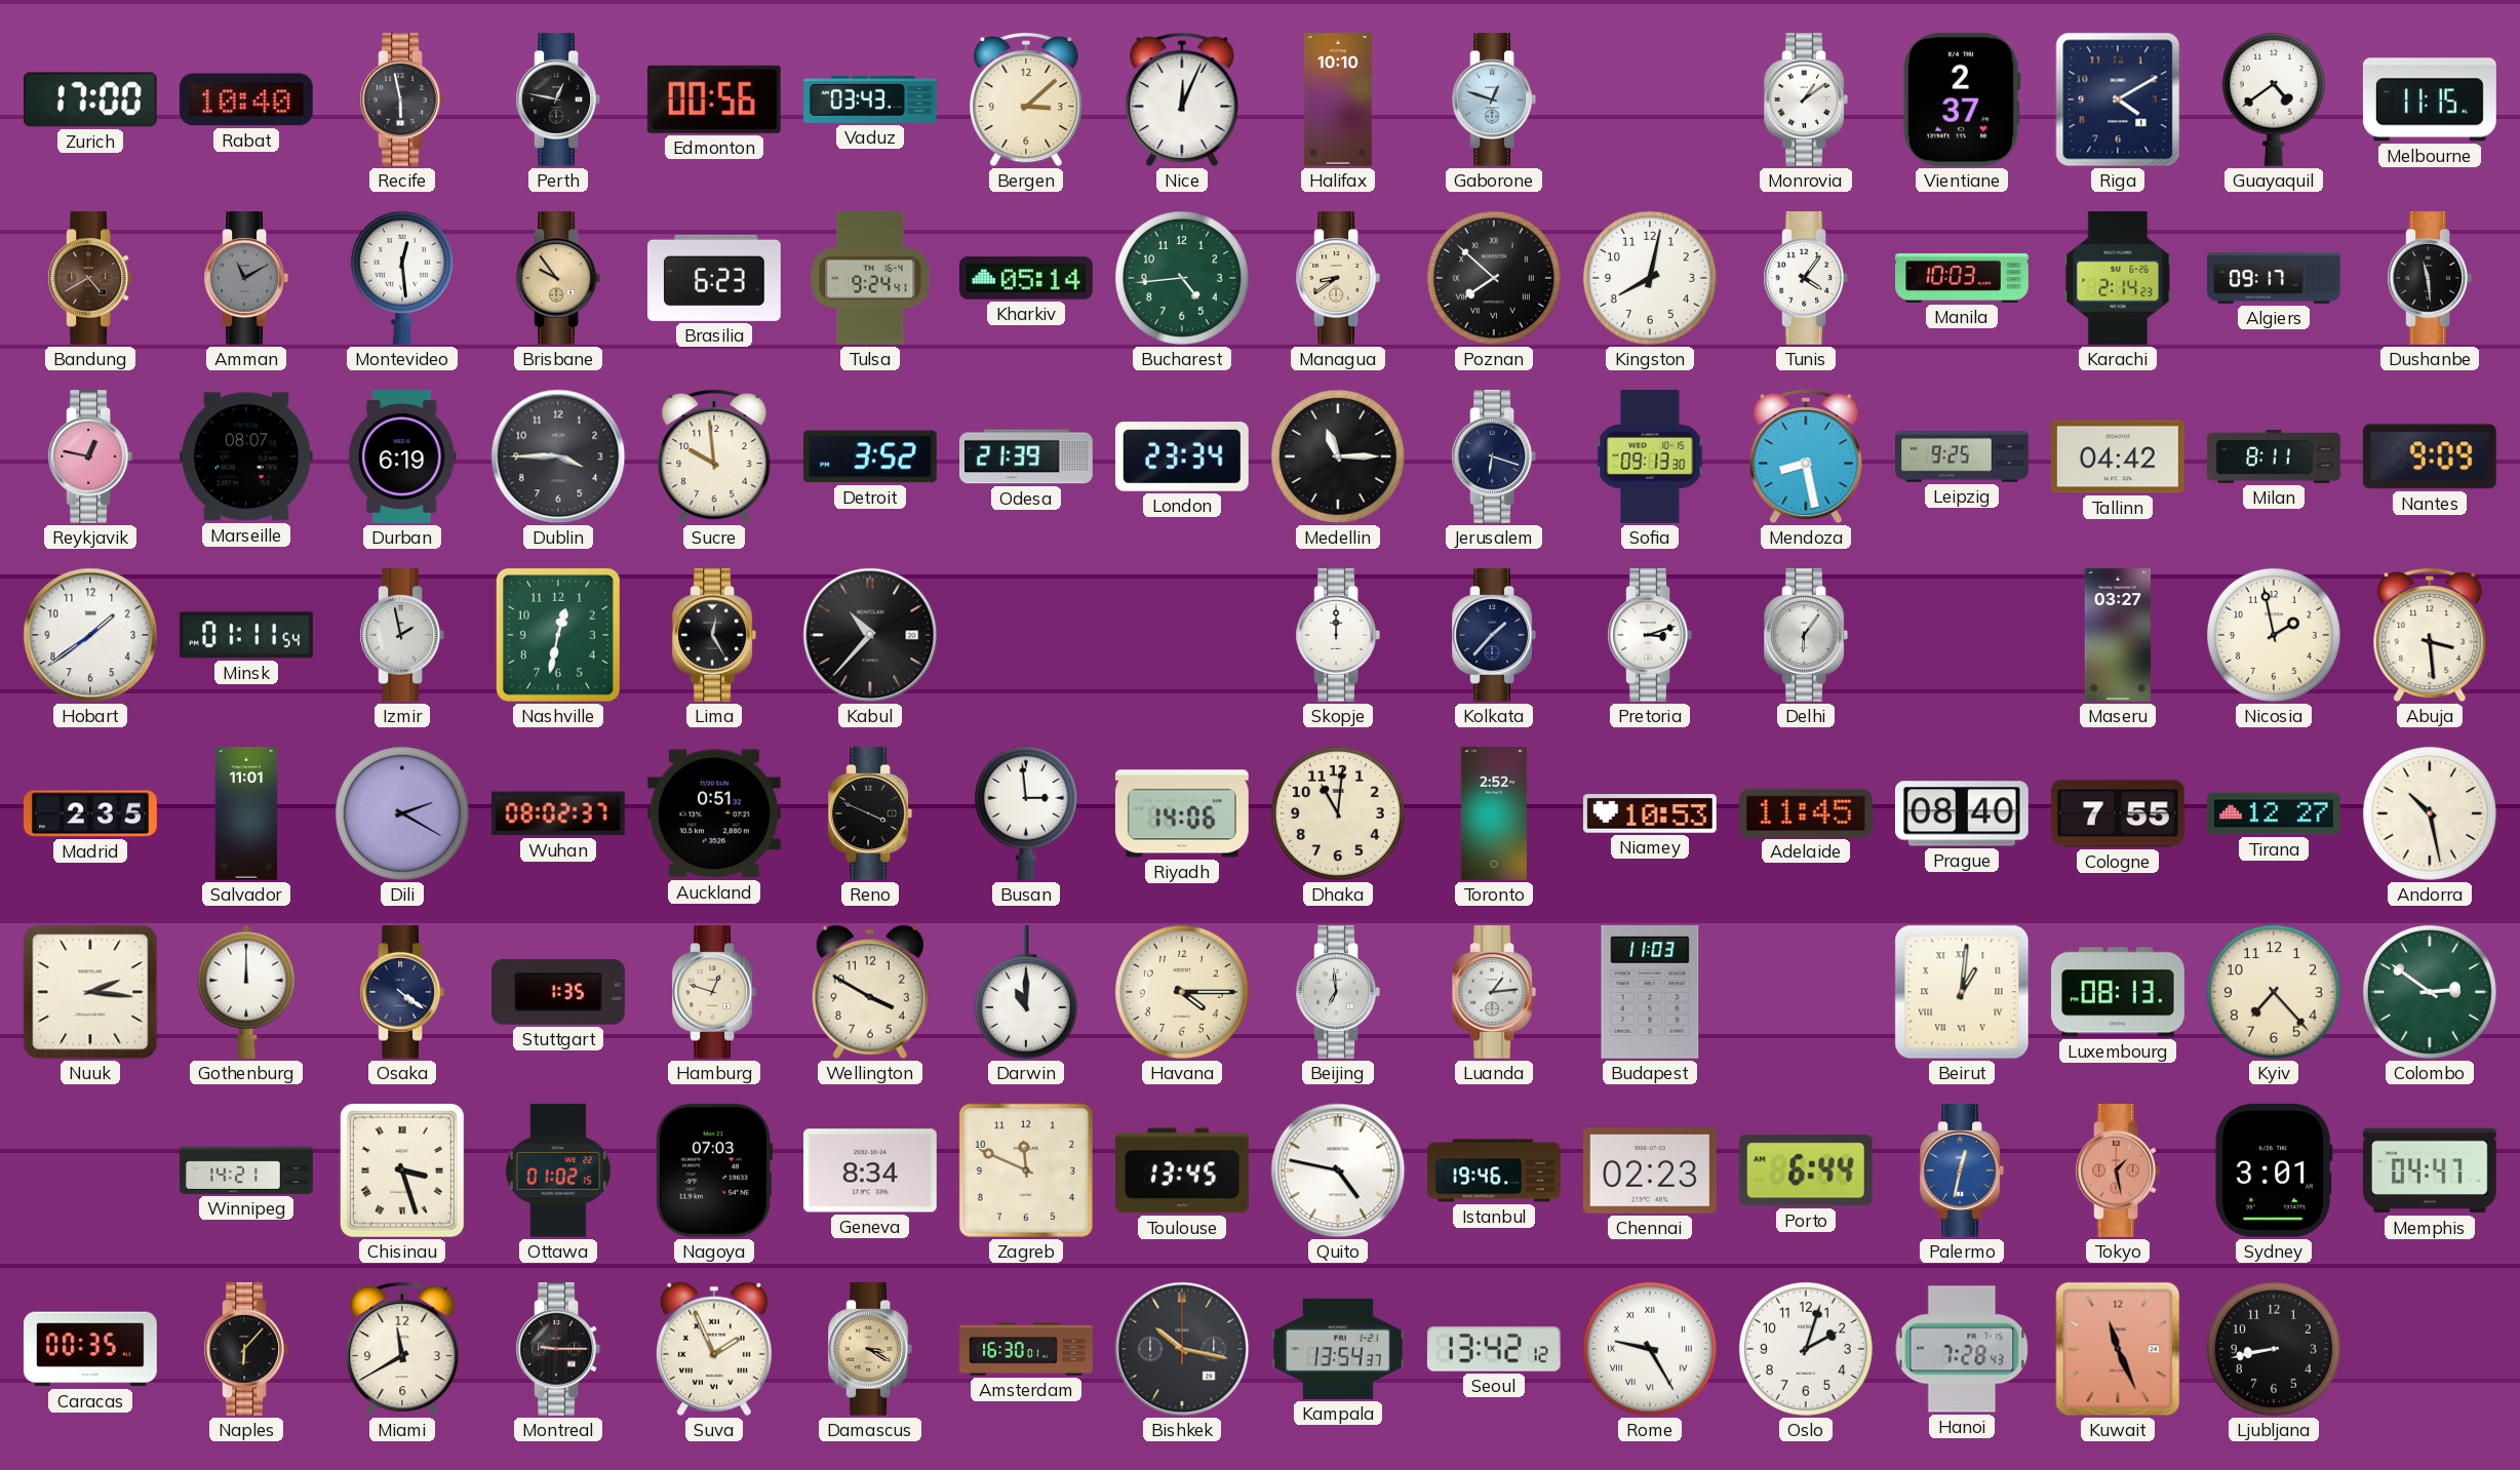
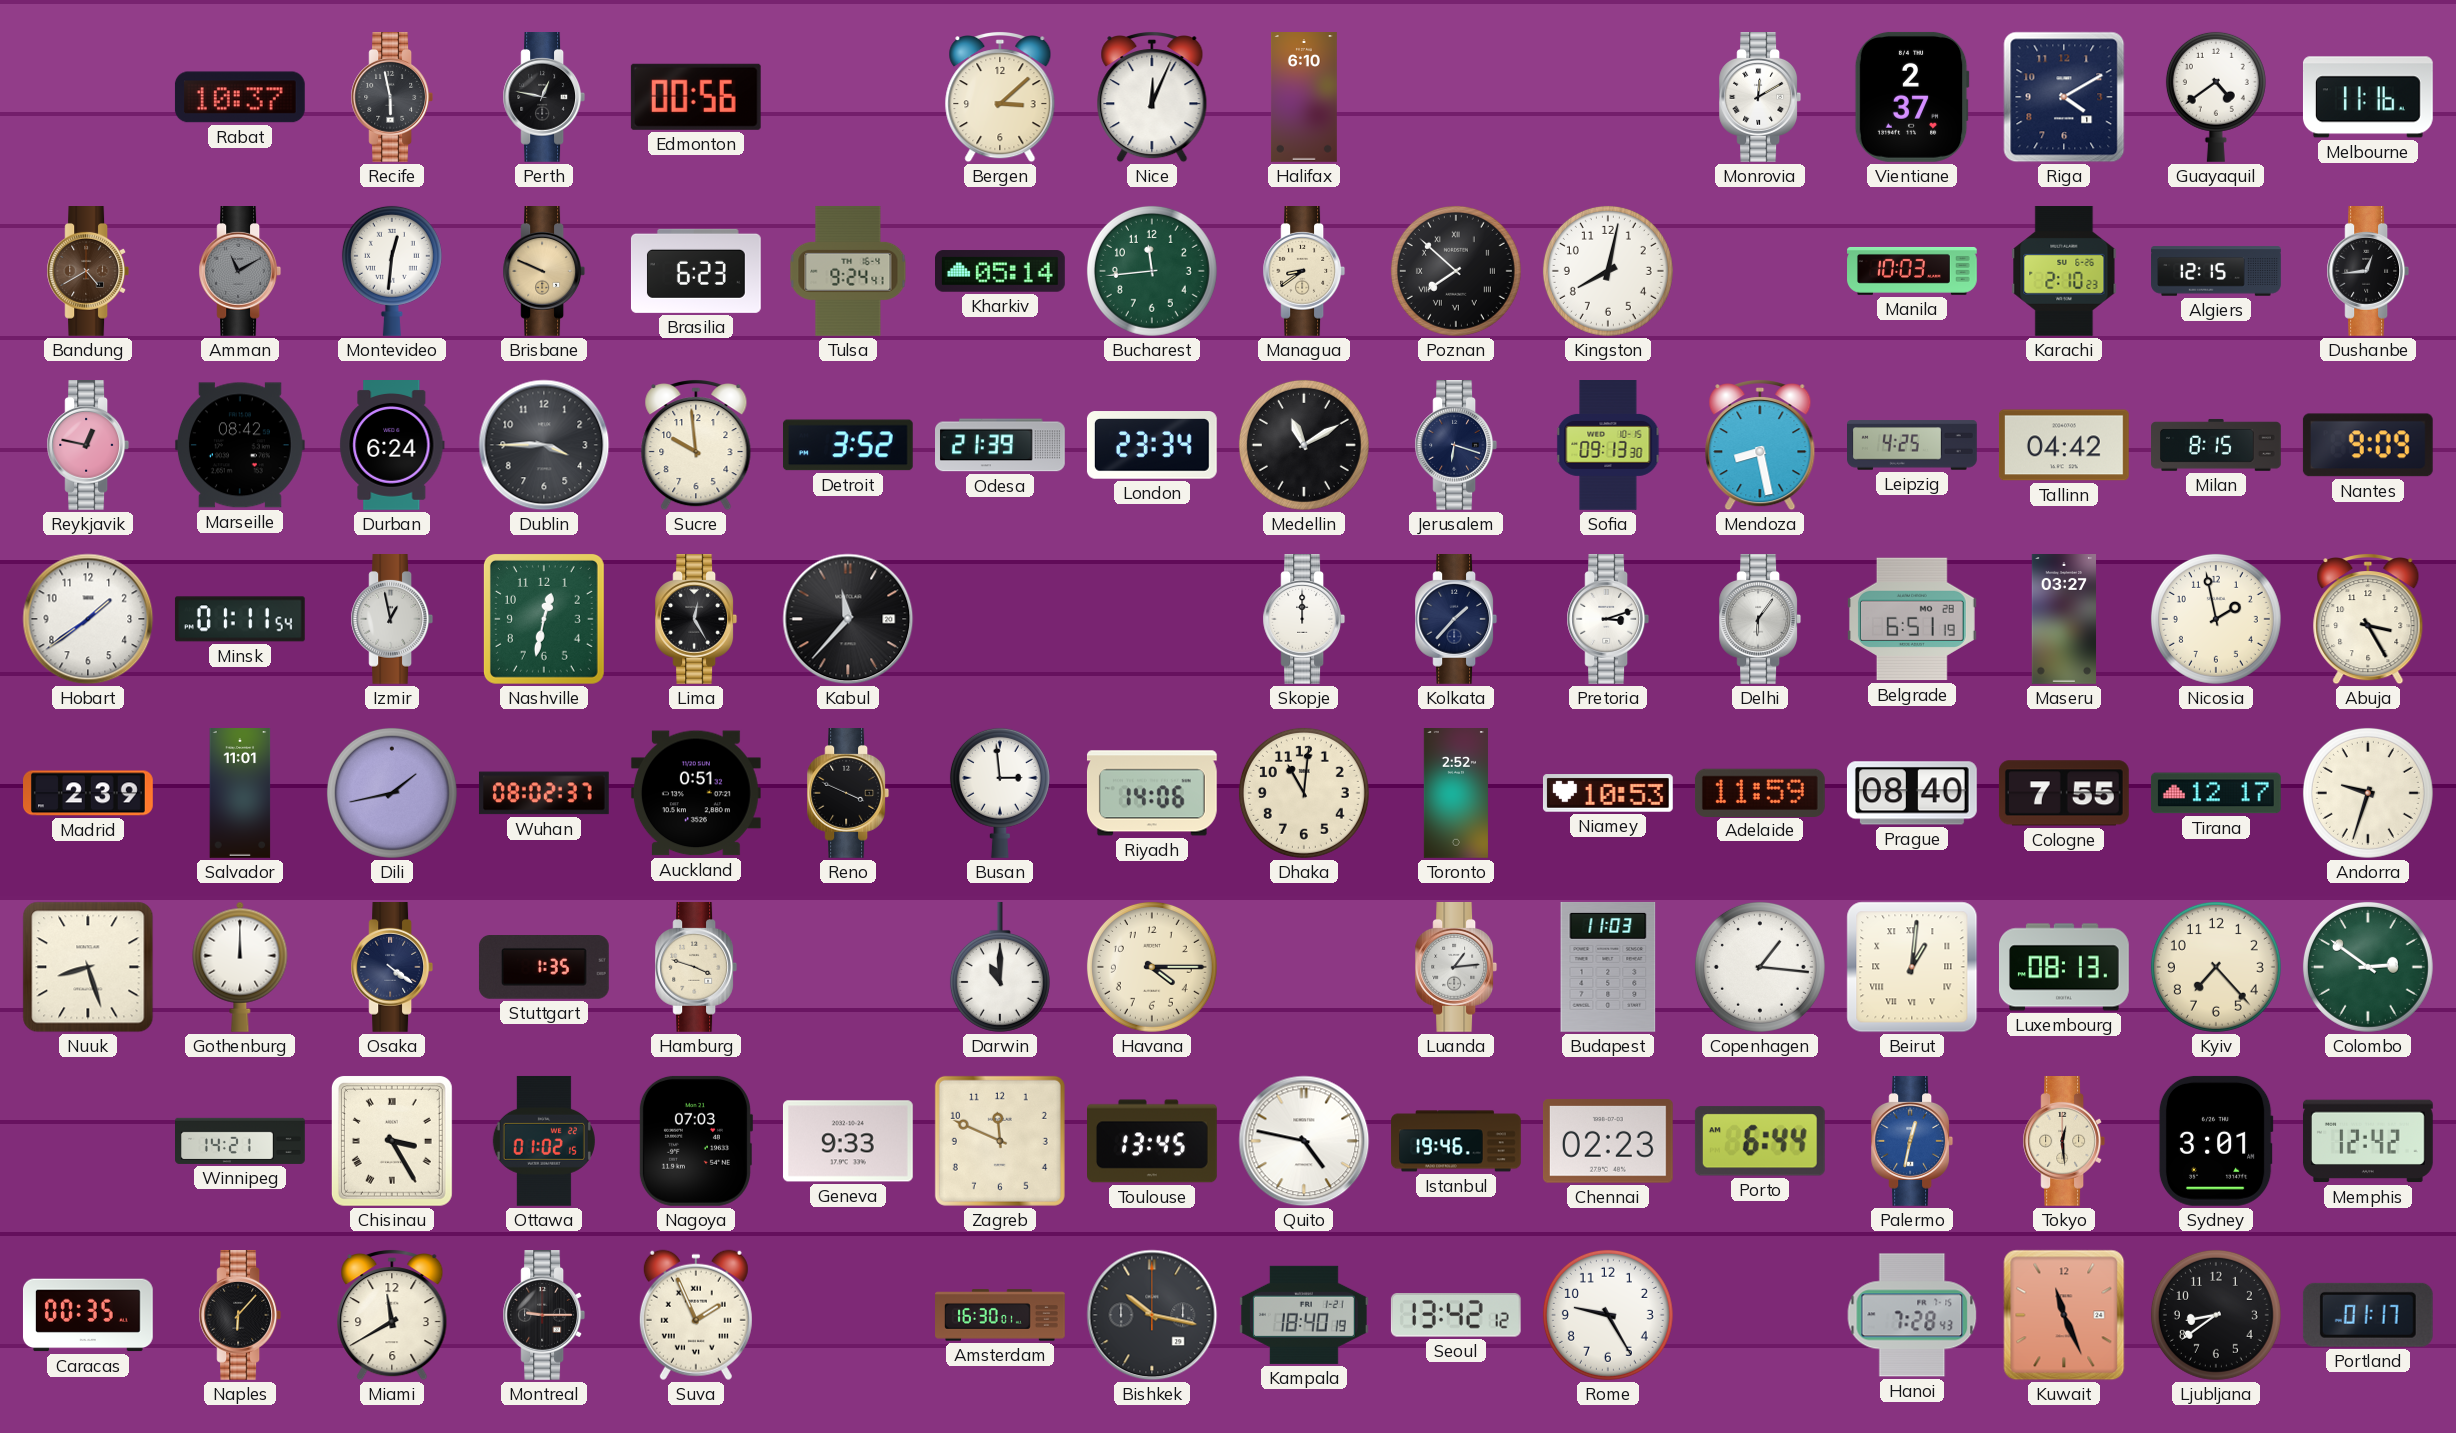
Zurich: 17:00 -> none (90, 100)
Rabat: 10:40 -> 10:37 (240, 97)
Vaduz: 03:43 -> none (871, 100)
Halifax: 10:10 -> 6:10 (1304, 98)
Gaborone: 12:48 -> none (1494, 101)
Monrovia: 1:09 -> 12:10 (1760, 98)
Melbourne: 11:15 -> 11:16 (2368, 97)
Montevideo: 12:29 -> 12:31 (392, 271)
Brisbane: 9:54 -> 9:49 (544, 272)
Bucharest: 4:44 -> 11:44 (1152, 271)
Tunis: 4:06 -> none (1806, 279)
Karachi: 2:14 -> 2:10 (2064, 272)
Algiers: 09:17 -> 12:15 (2216, 271)
Dushanbe: 11:29 -> 12:44 (2368, 272)
Marseille: 08:07 -> 08:42 (240, 445)
Durban: 6:19 -> 6:24 (392, 446)
Medellin: 11:15 -> 11:10 (1304, 445)
Leipzig: 9:25 -> 4:25 (1913, 445)
Milan: 8:11 -> 8:15 (2217, 445)
Izmir: 1:58 -> 12:58 (392, 620)
Kabul: 10:37 -> 11:37 (848, 619)
Belgrade: none -> 6:51 (1912, 619)
Abuja: 3:29 -> 3:25 (2368, 620)
Madrid: 2:35 -> 2:39 (89, 793)
Dili: 2:20 -> 1:43 (392, 793)
Adelaide: 11:45 -> 11:59 (1760, 792)
Tirana: 12:27 -> 12:17 (2216, 793)
Andorra: 10:28 -> 9:33 (2368, 793)
Nuuk: 2:16 -> 8:27 (88, 967)
Hamburg: 12:48 -> 3:48 (696, 968)
Wellington: 3:50 -> none (870, 992)
Beijing: 6:59 -> none (1338, 993)
Copenhagen: none -> 1:16 (1760, 967)
Chisinau: 3:27 -> 3:25 (392, 1141)
Geneva: 8:34 -> 9:33 (848, 1141)
Tokyo: 1:28 -> 12:29 (2064, 1142)
Tokyo dial: salmon -> cream (2064, 1142)
Memphis: 04:47 -> 12:42 (2368, 1141)
Damascus: 3:20 -> none (870, 1350)
Kampala: 13:54 -> 18:40 (1304, 1315)
Rome numerals: Roman -> Arabic (1608, 1315)
Oslo: 2:03 -> none (1806, 1349)
Ljubljana: 8:43 -> 8:39 (2216, 1315)
Portland: none -> 01:17 (2368, 1315)
